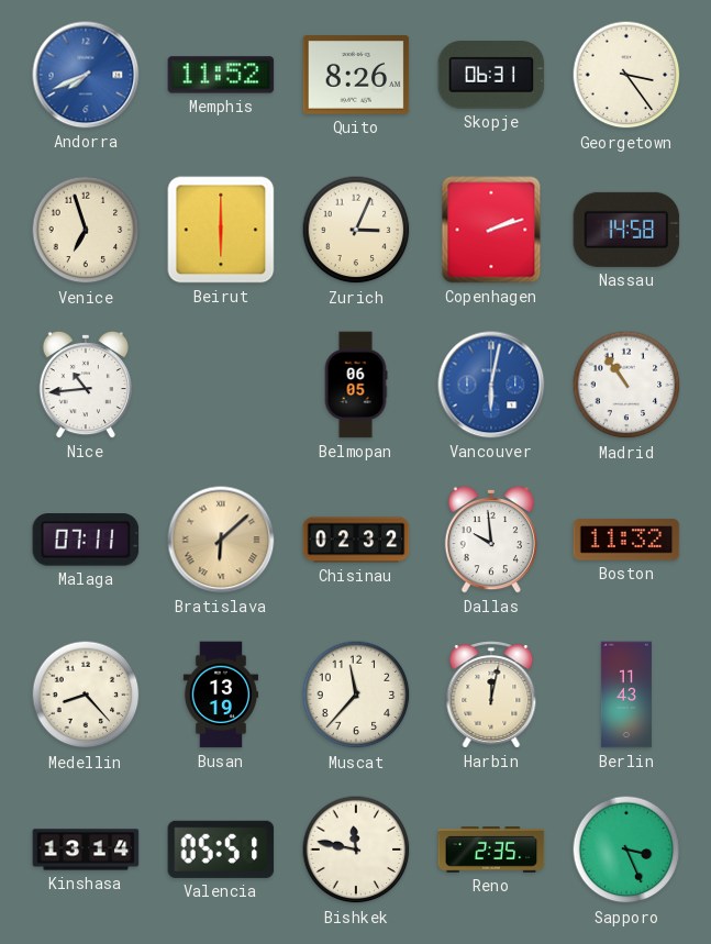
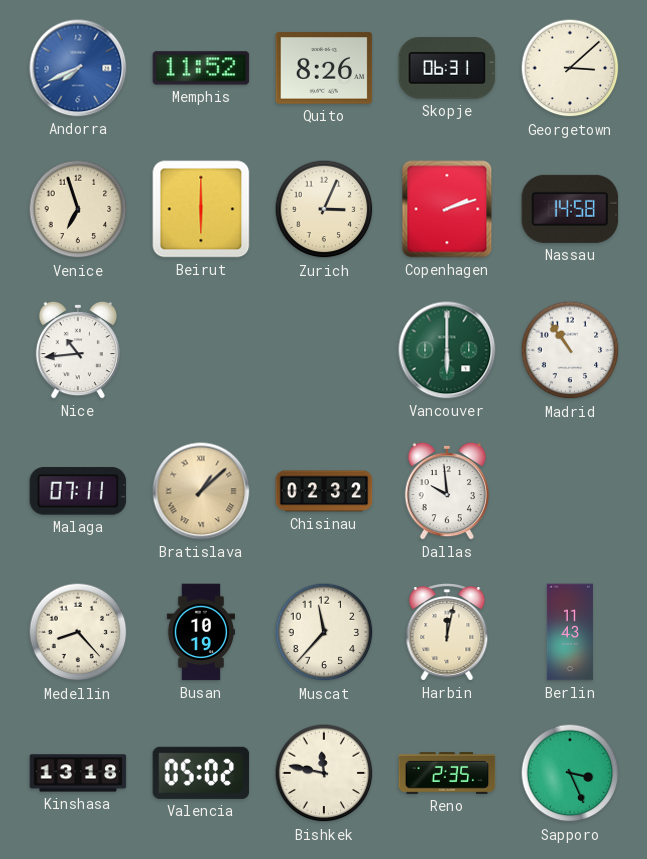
Georgetown: 3:24 -> 3:08 (570, 68)
Belmopan: 06:05 -> none (356, 385)
Vancouver: 6:02 -> 6:00 (447, 350)
Vancouver dial: blue -> green (447, 350)
Bratislava: 6:08 -> 1:08 (201, 491)
Boston: 11:32 -> none (626, 540)
Busan: 13:19 -> 10:19 (200, 632)
Kinshasa: 13:14 -> 13:18 (78, 773)
Valencia: 05:51 -> 05:02 (201, 773)
